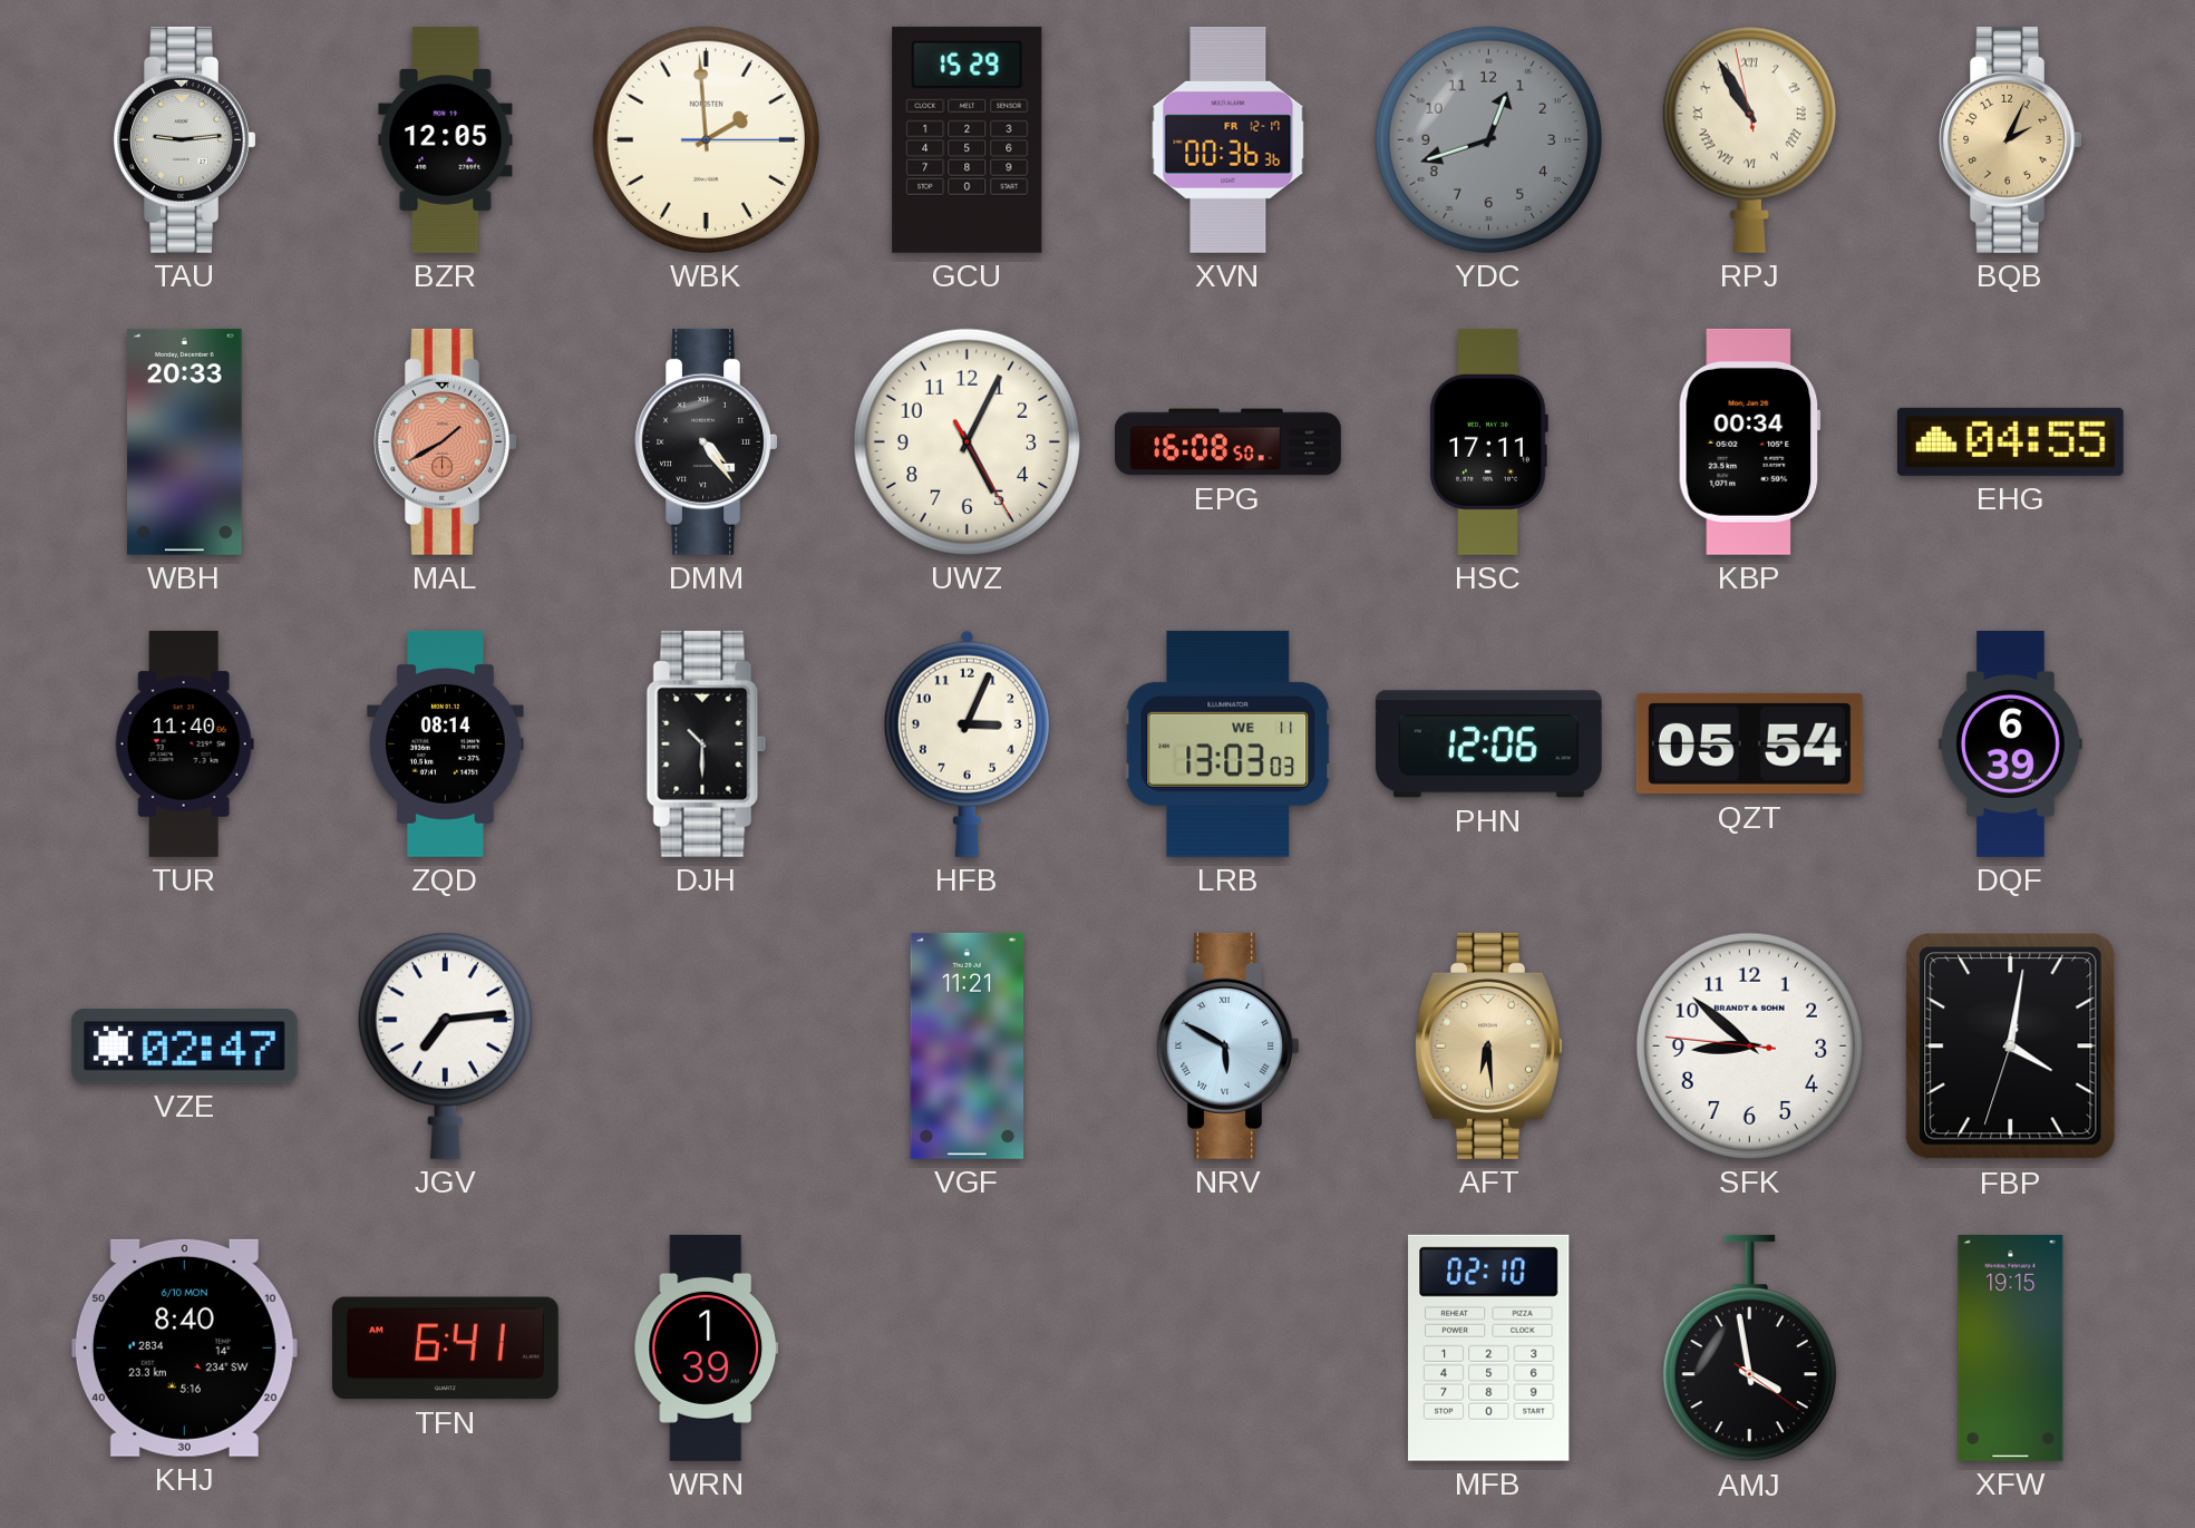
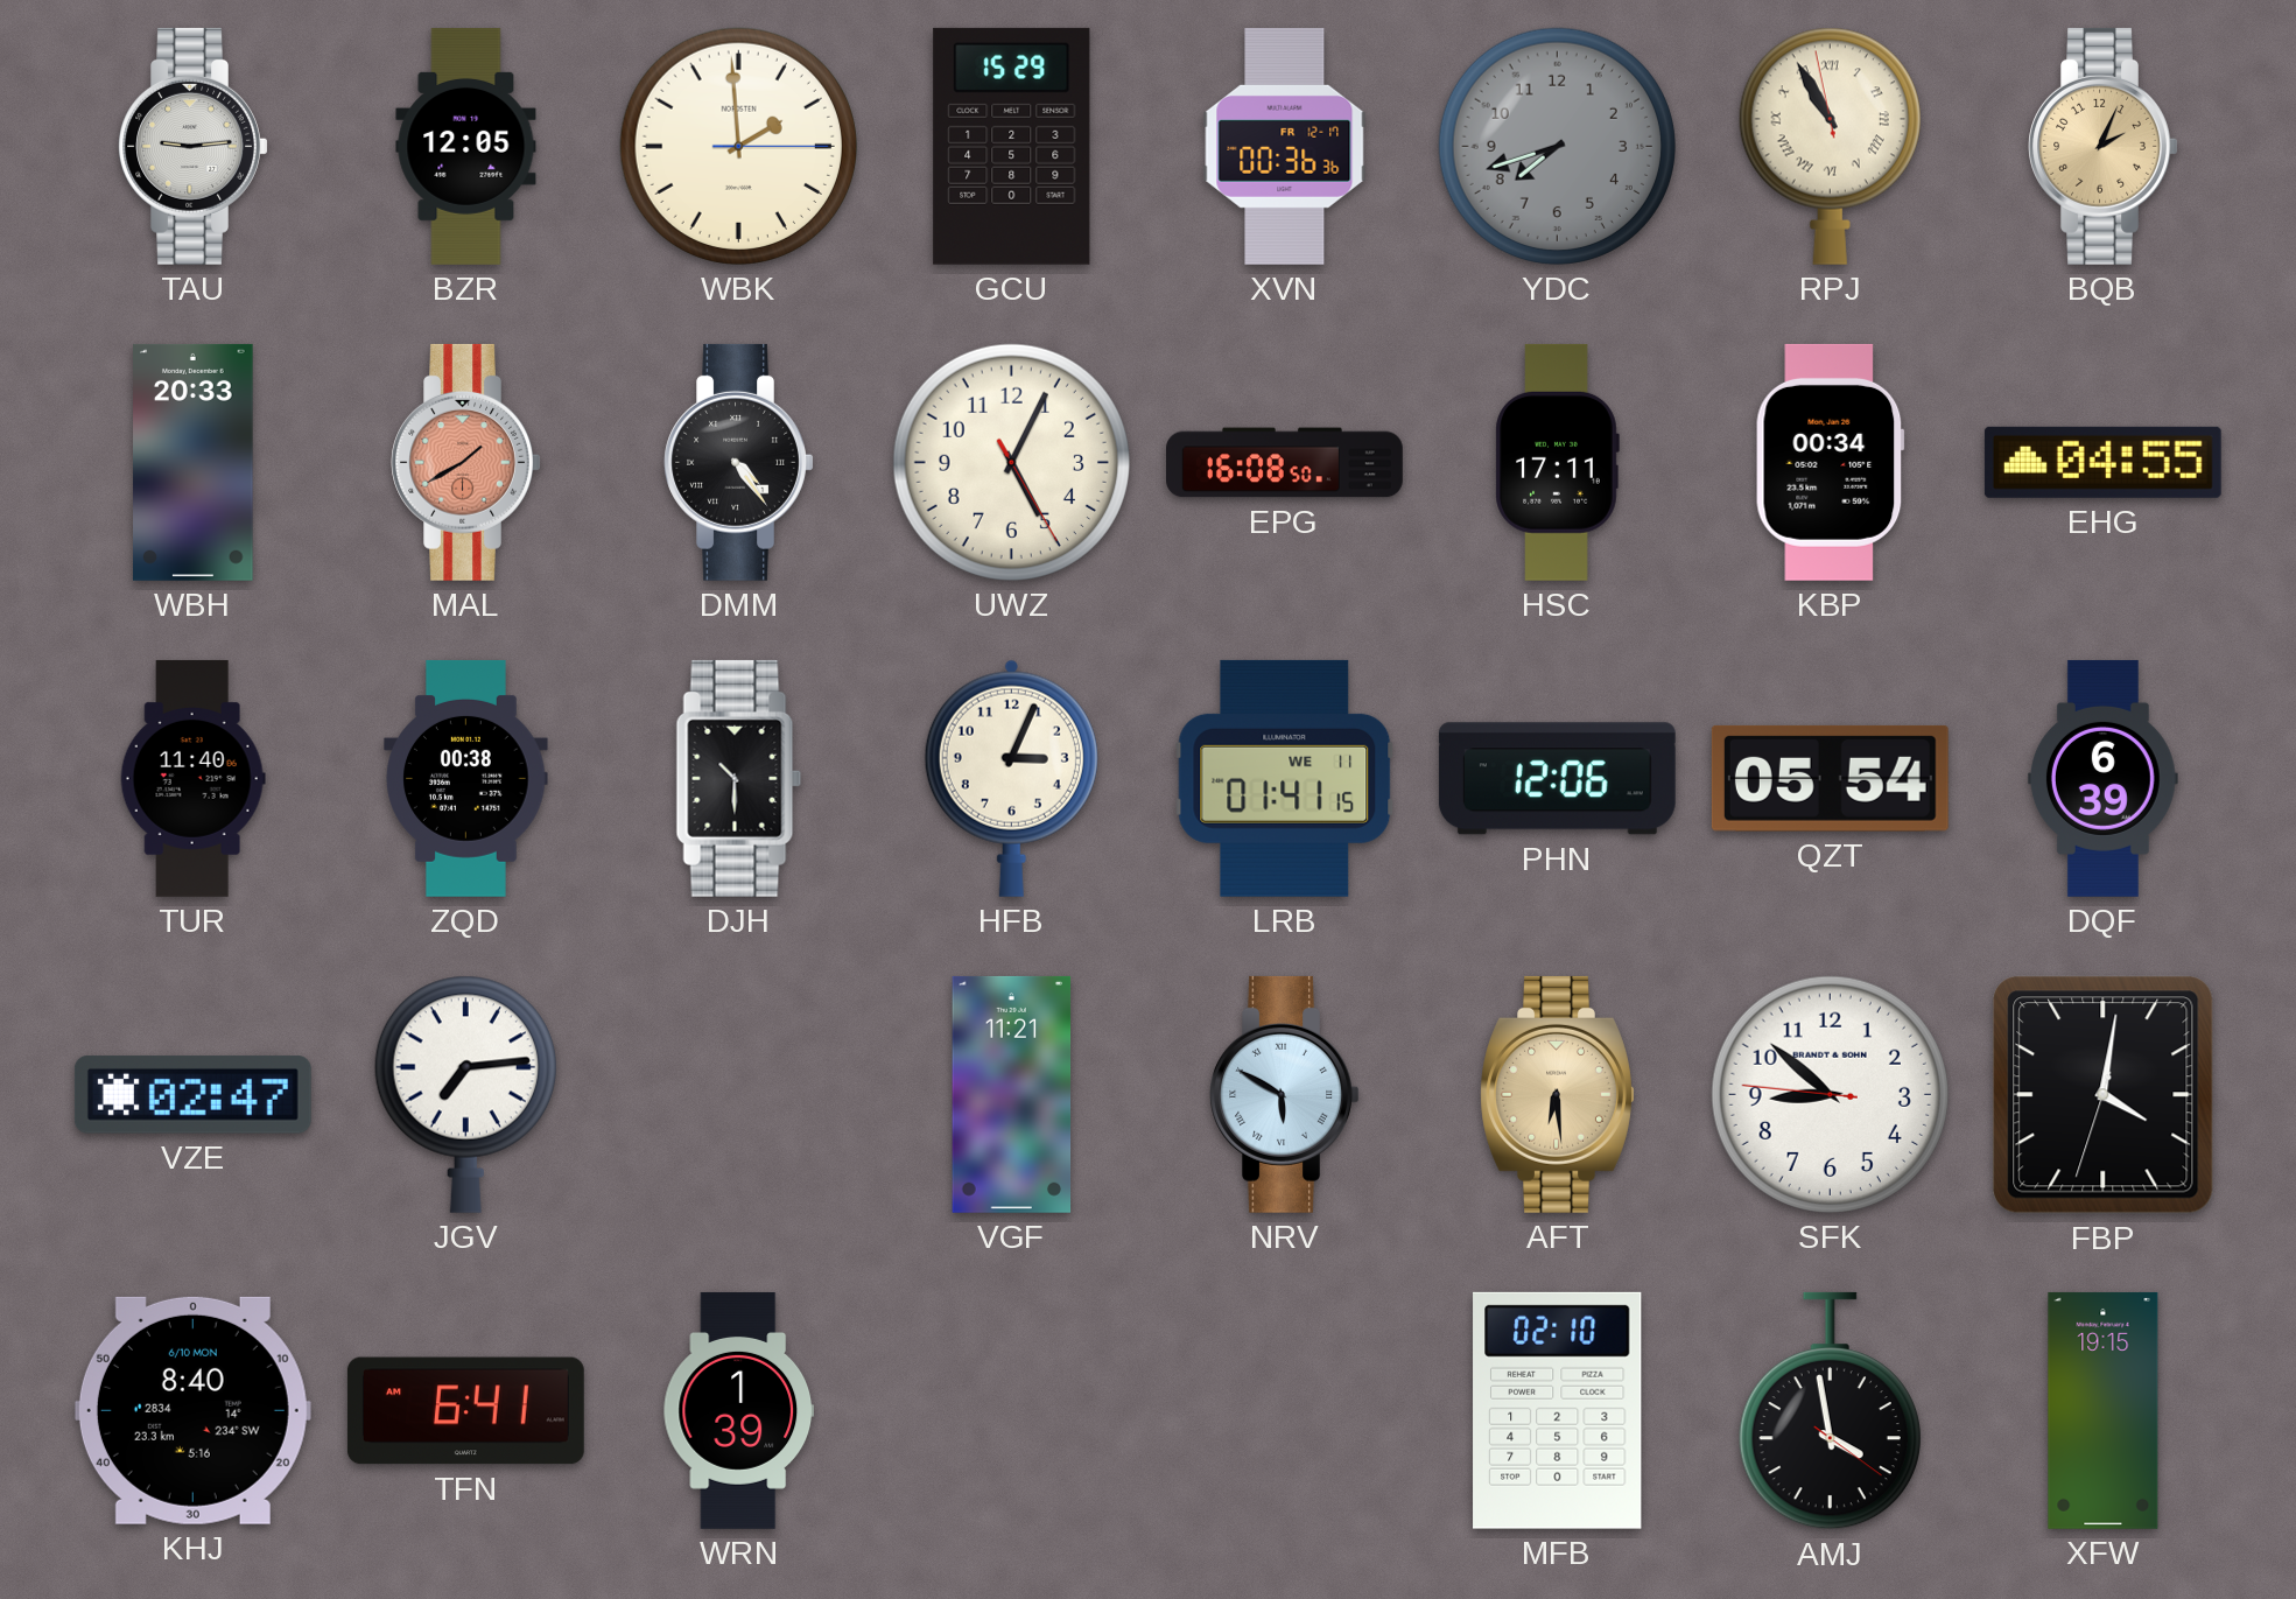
YDC: 12:42 -> 7:42 (1557, 146)
ZQD: 08:14 -> 00:38 (466, 778)
LRB: 13:03 -> 01:41 (1285, 778)
